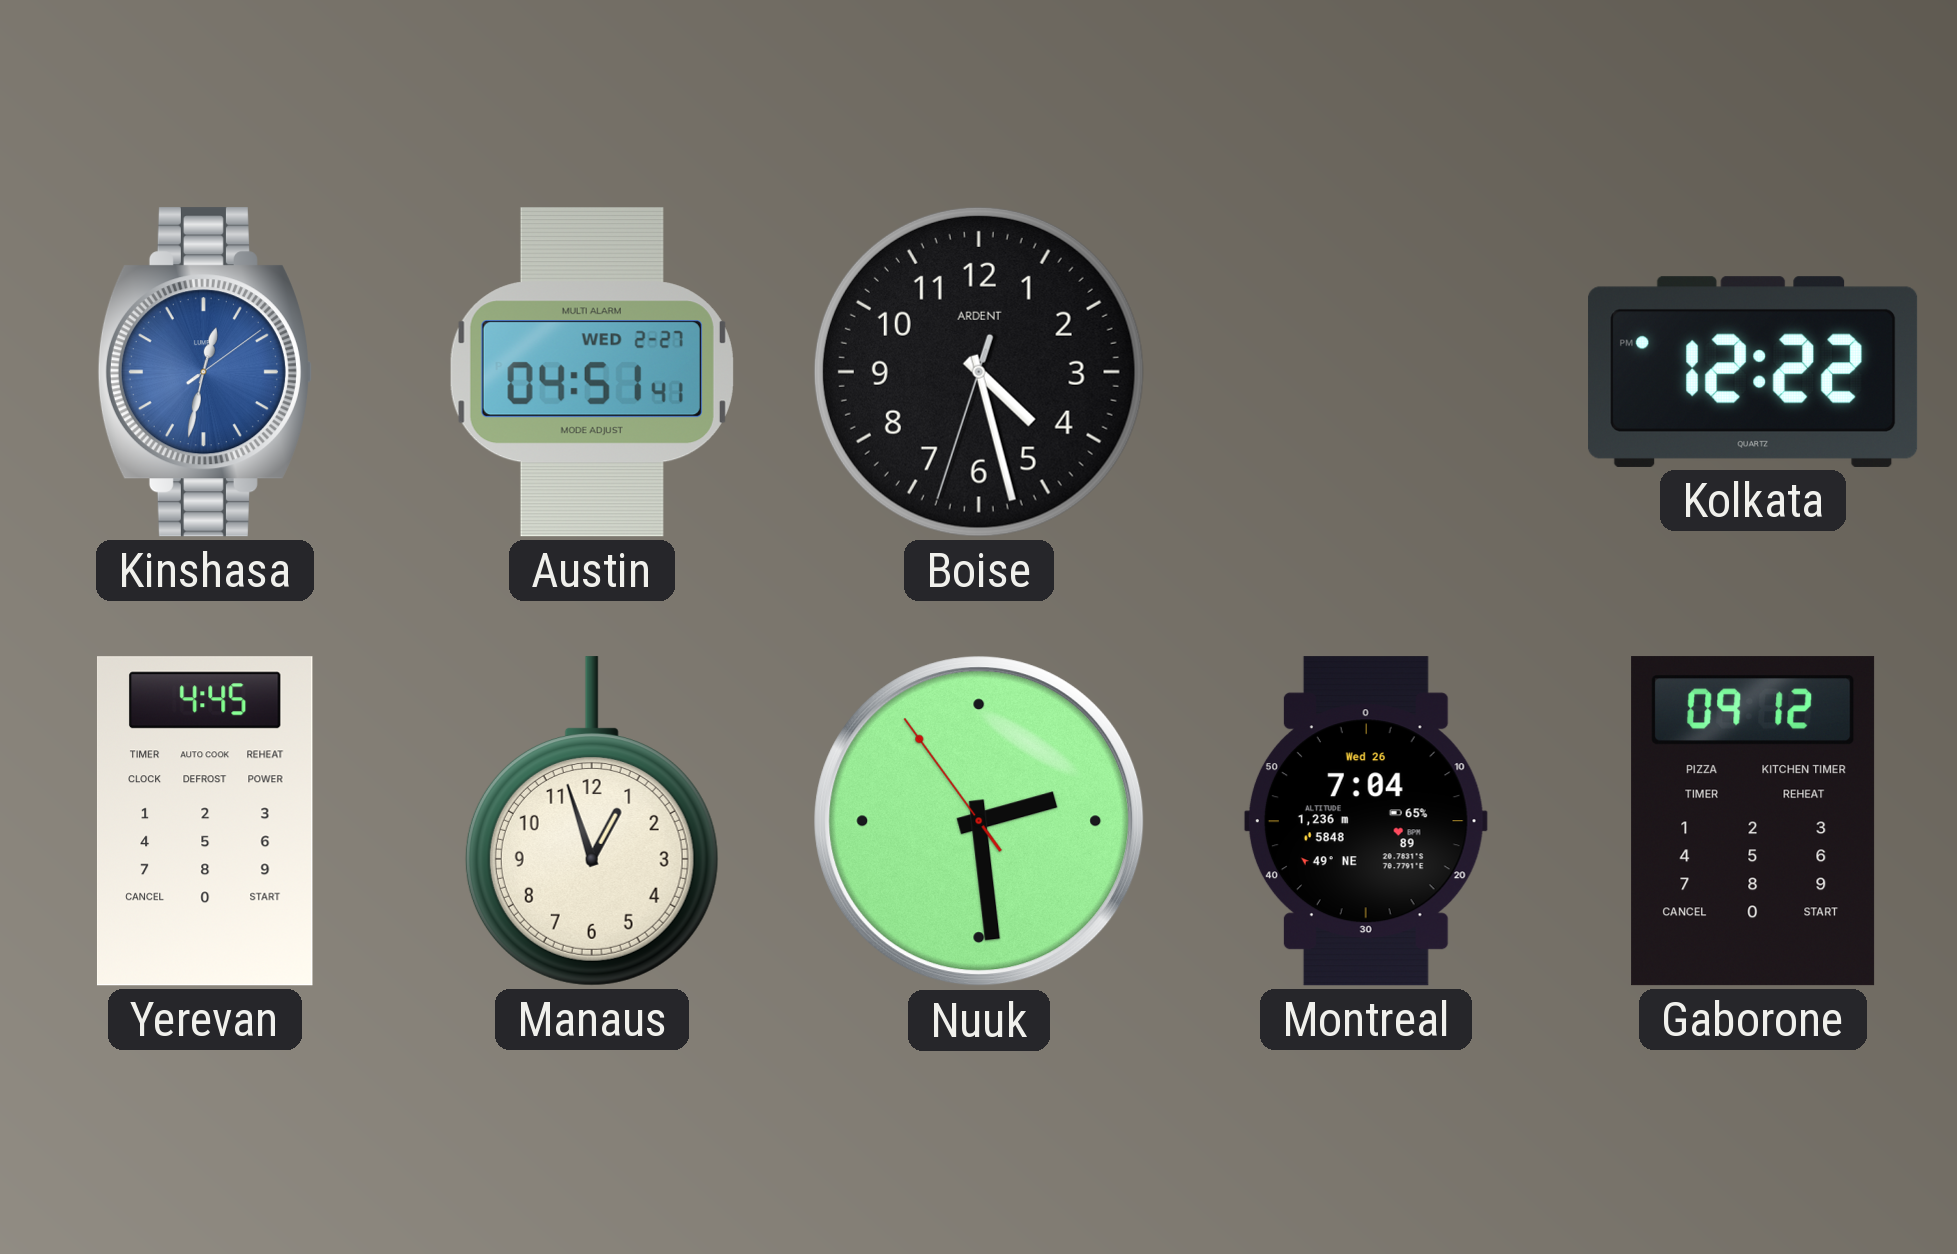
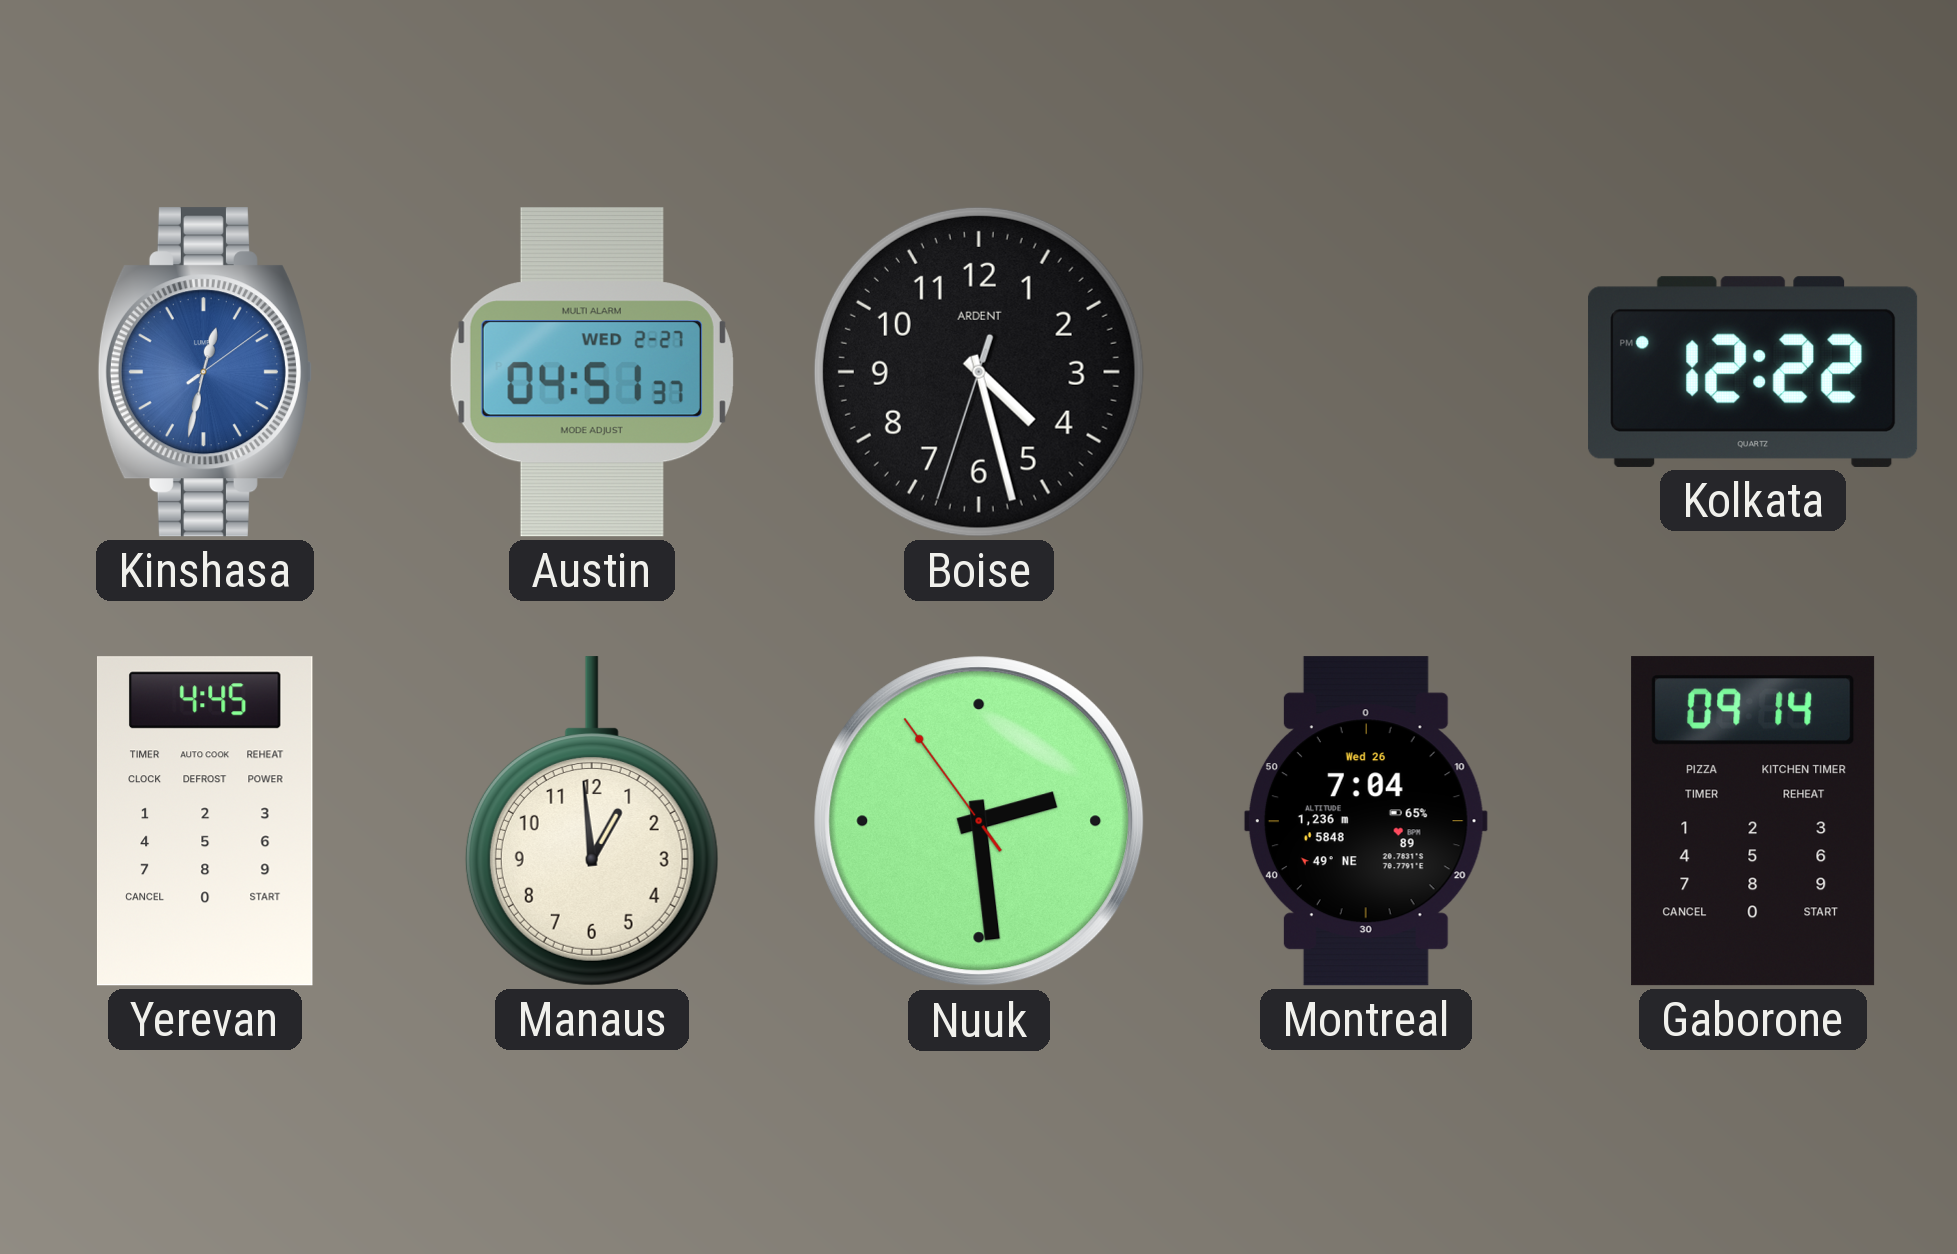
Austin: 04:51:41 -> 04:51:37 (592, 372)
Manaus: 12:57 -> 12:59 (592, 821)
Gaborone: 09:12 -> 09:14 (1753, 821)
